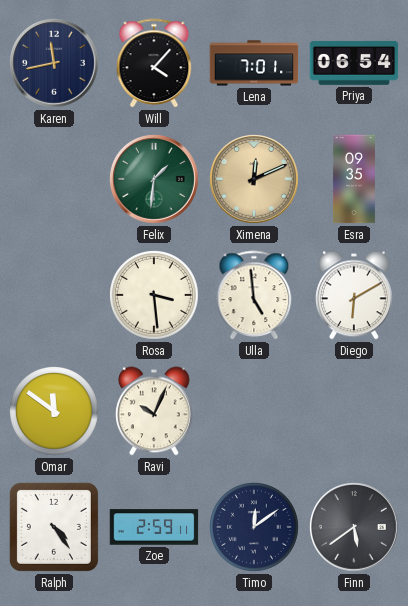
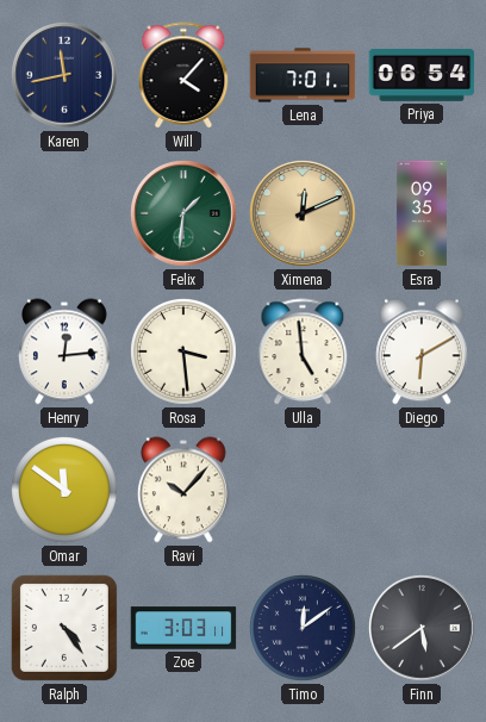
Henry: none -> 12:14 (66, 351)
Ravi: 10:04 -> 10:07 (185, 490)
Zoe: 2:59 -> 3:03 (183, 628)
